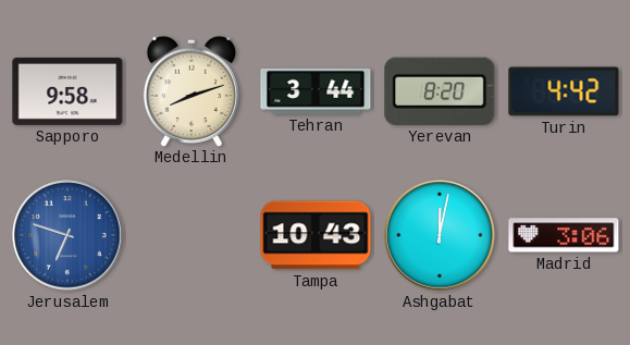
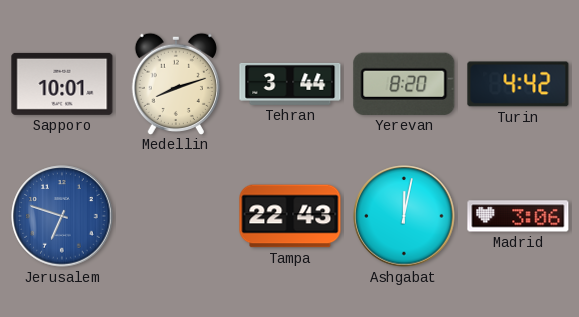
Sapporo: 9:58 -> 10:01 (62, 84)
Tampa: 10:43 -> 22:43 (290, 216)
